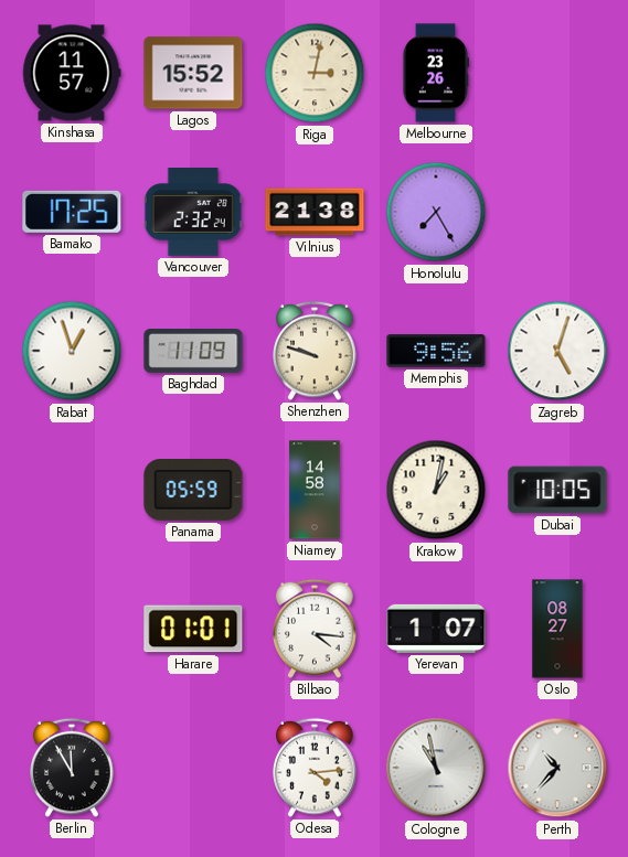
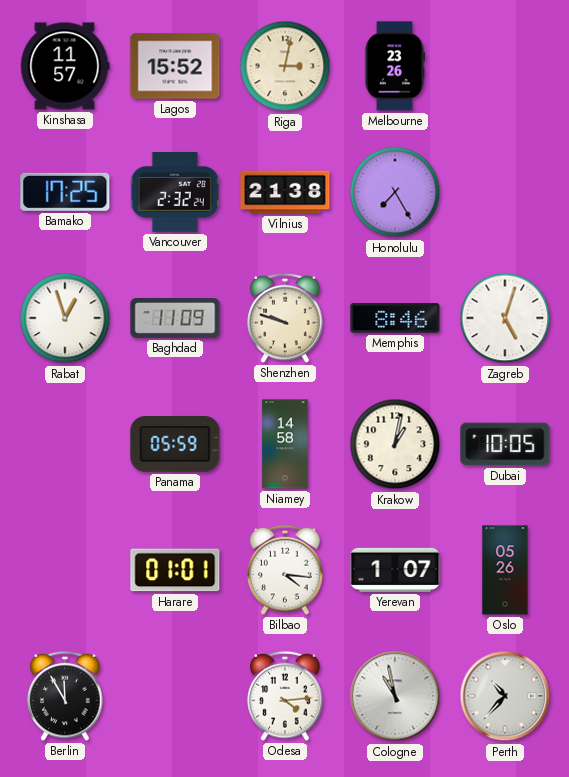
Memphis: 9:56 -> 8:46 (395, 318)
Oslo: 08:27 -> 05:26 (505, 570)
